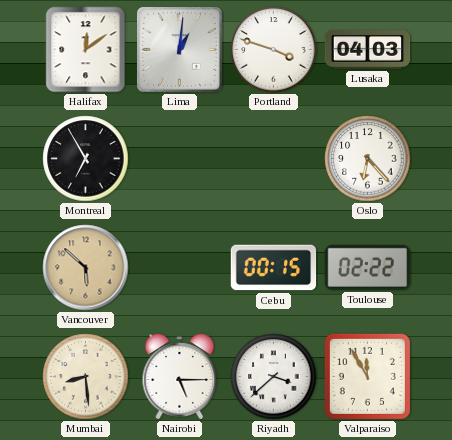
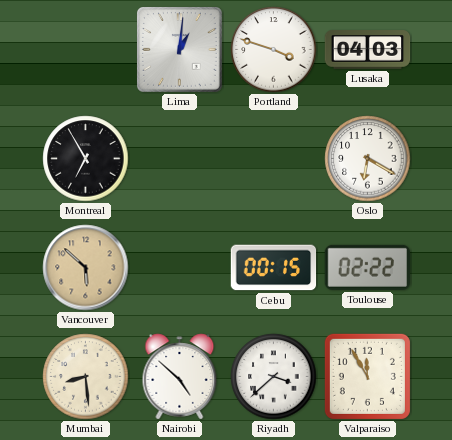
Halifax: 12:09 -> none (86, 50)
Oslo: 6:23 -> 6:20 (368, 159)
Nairobi: 5:15 -> 4:52 (180, 377)
